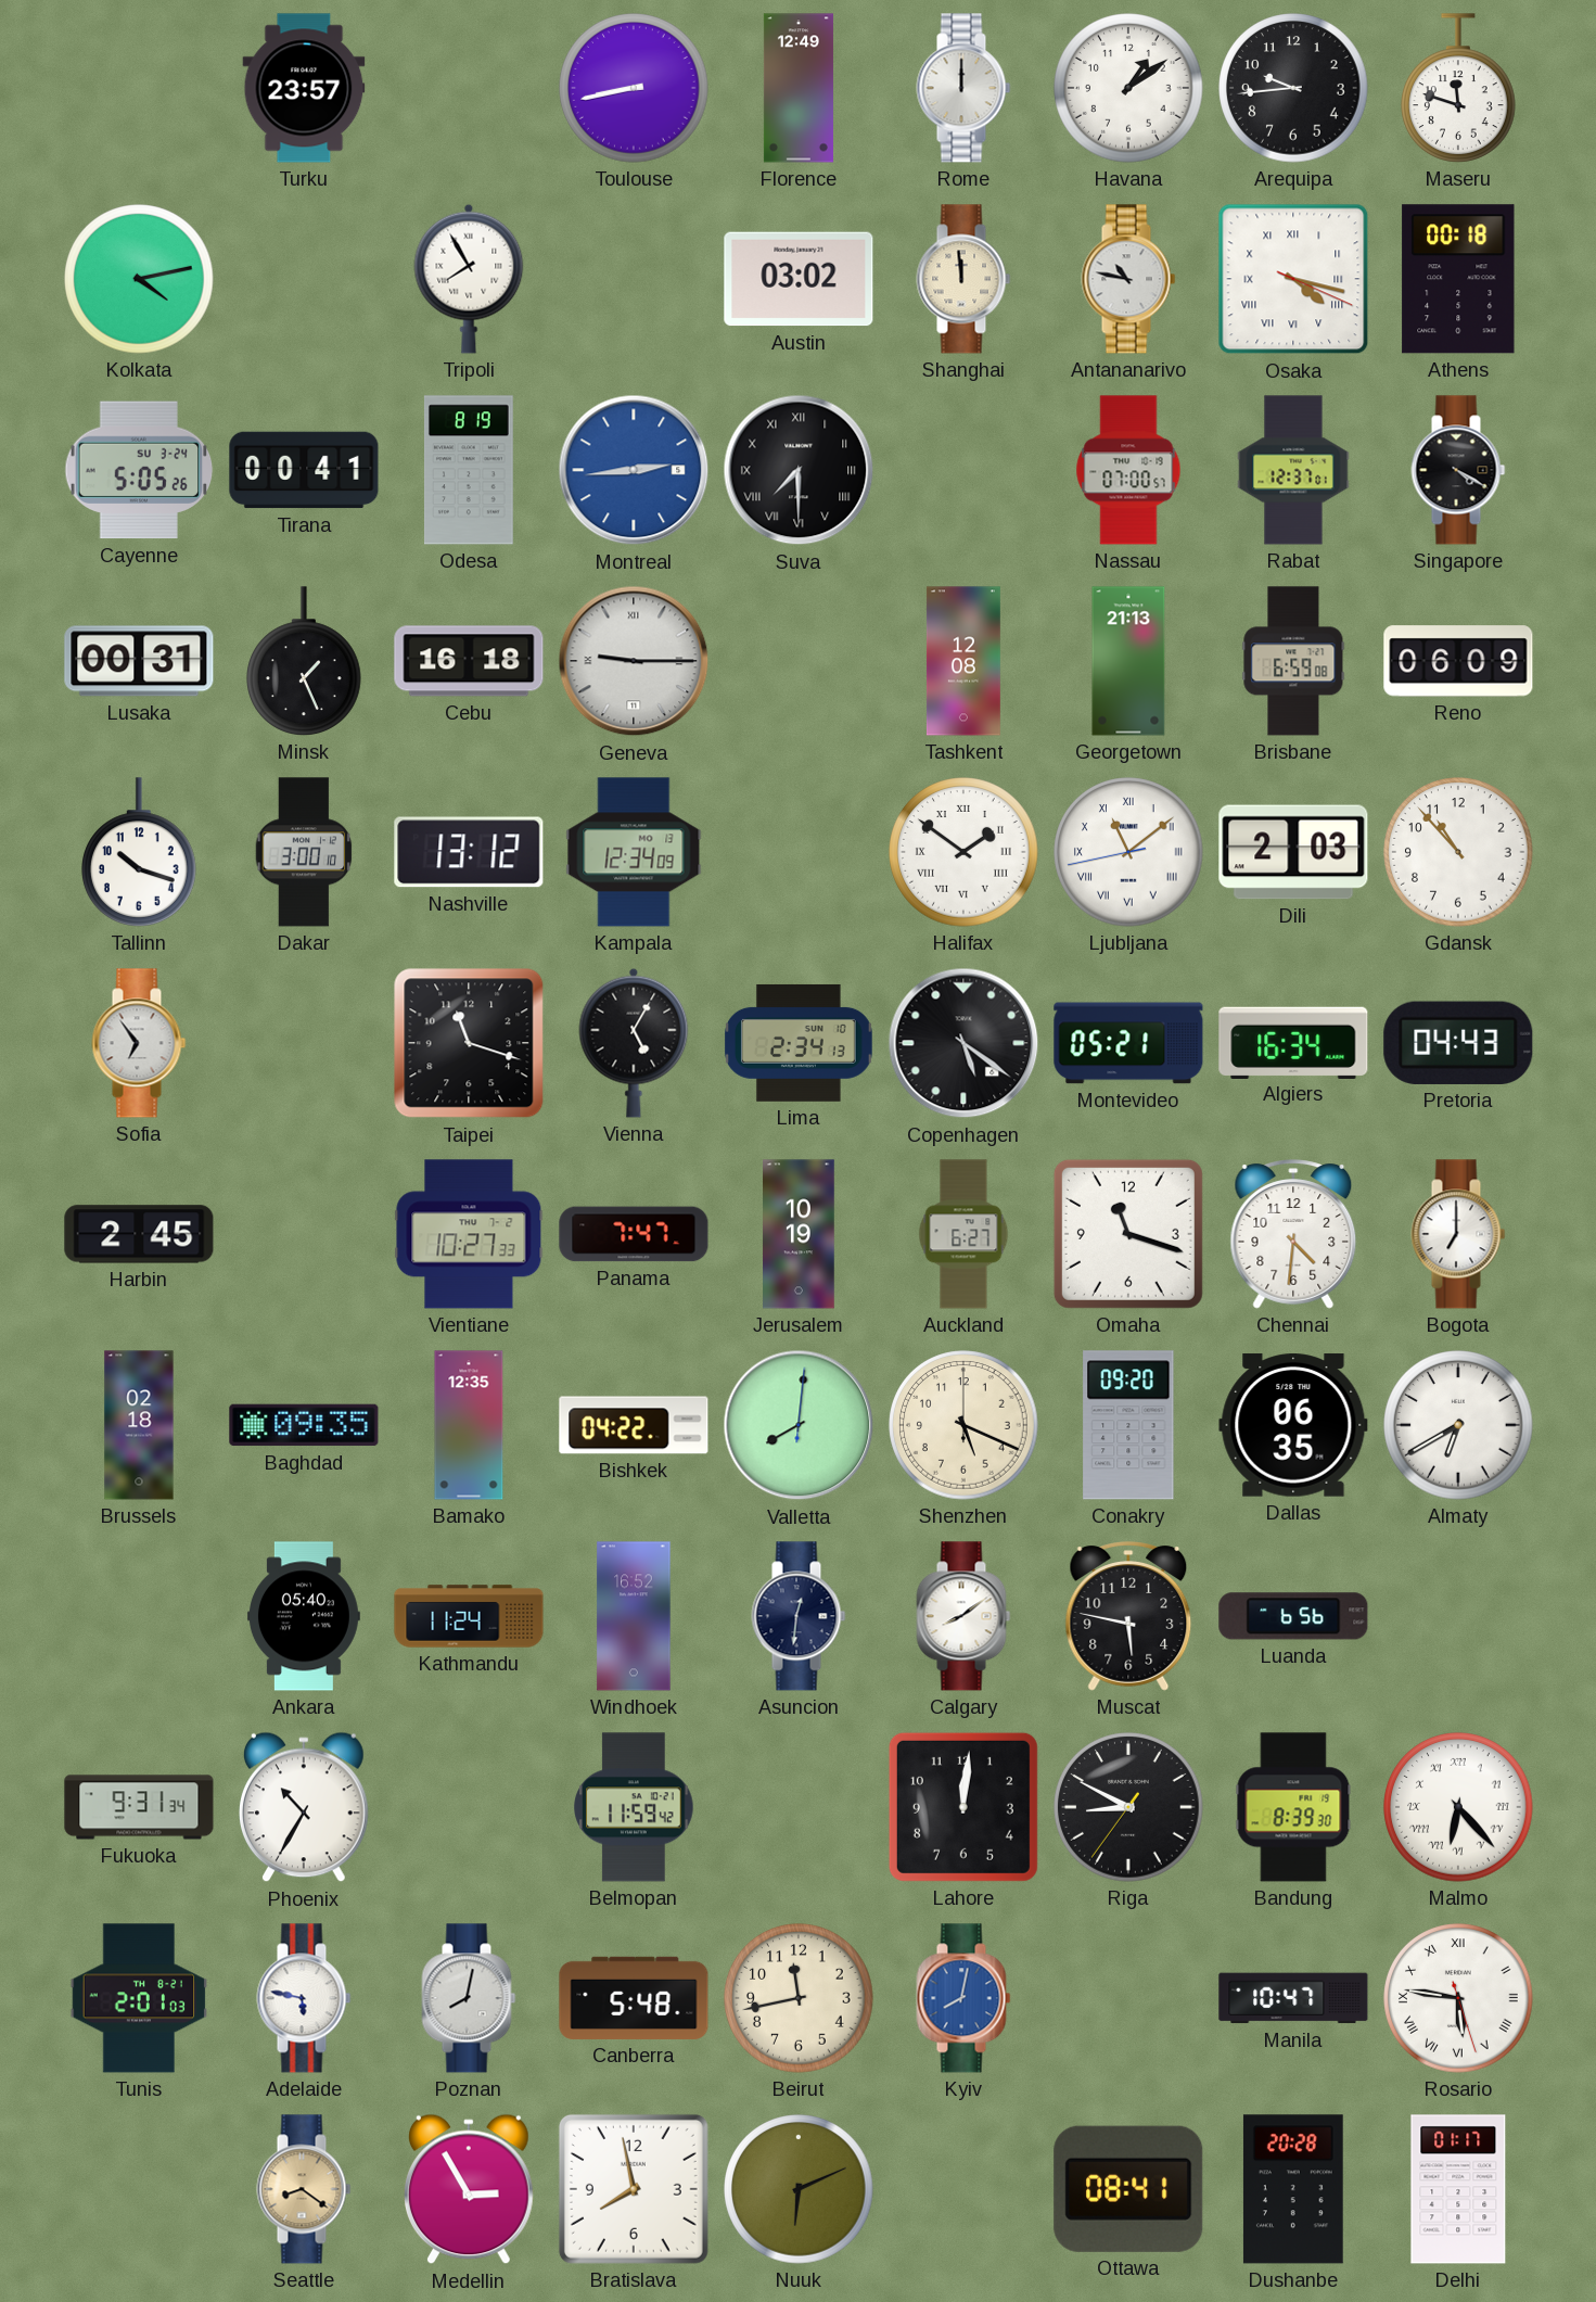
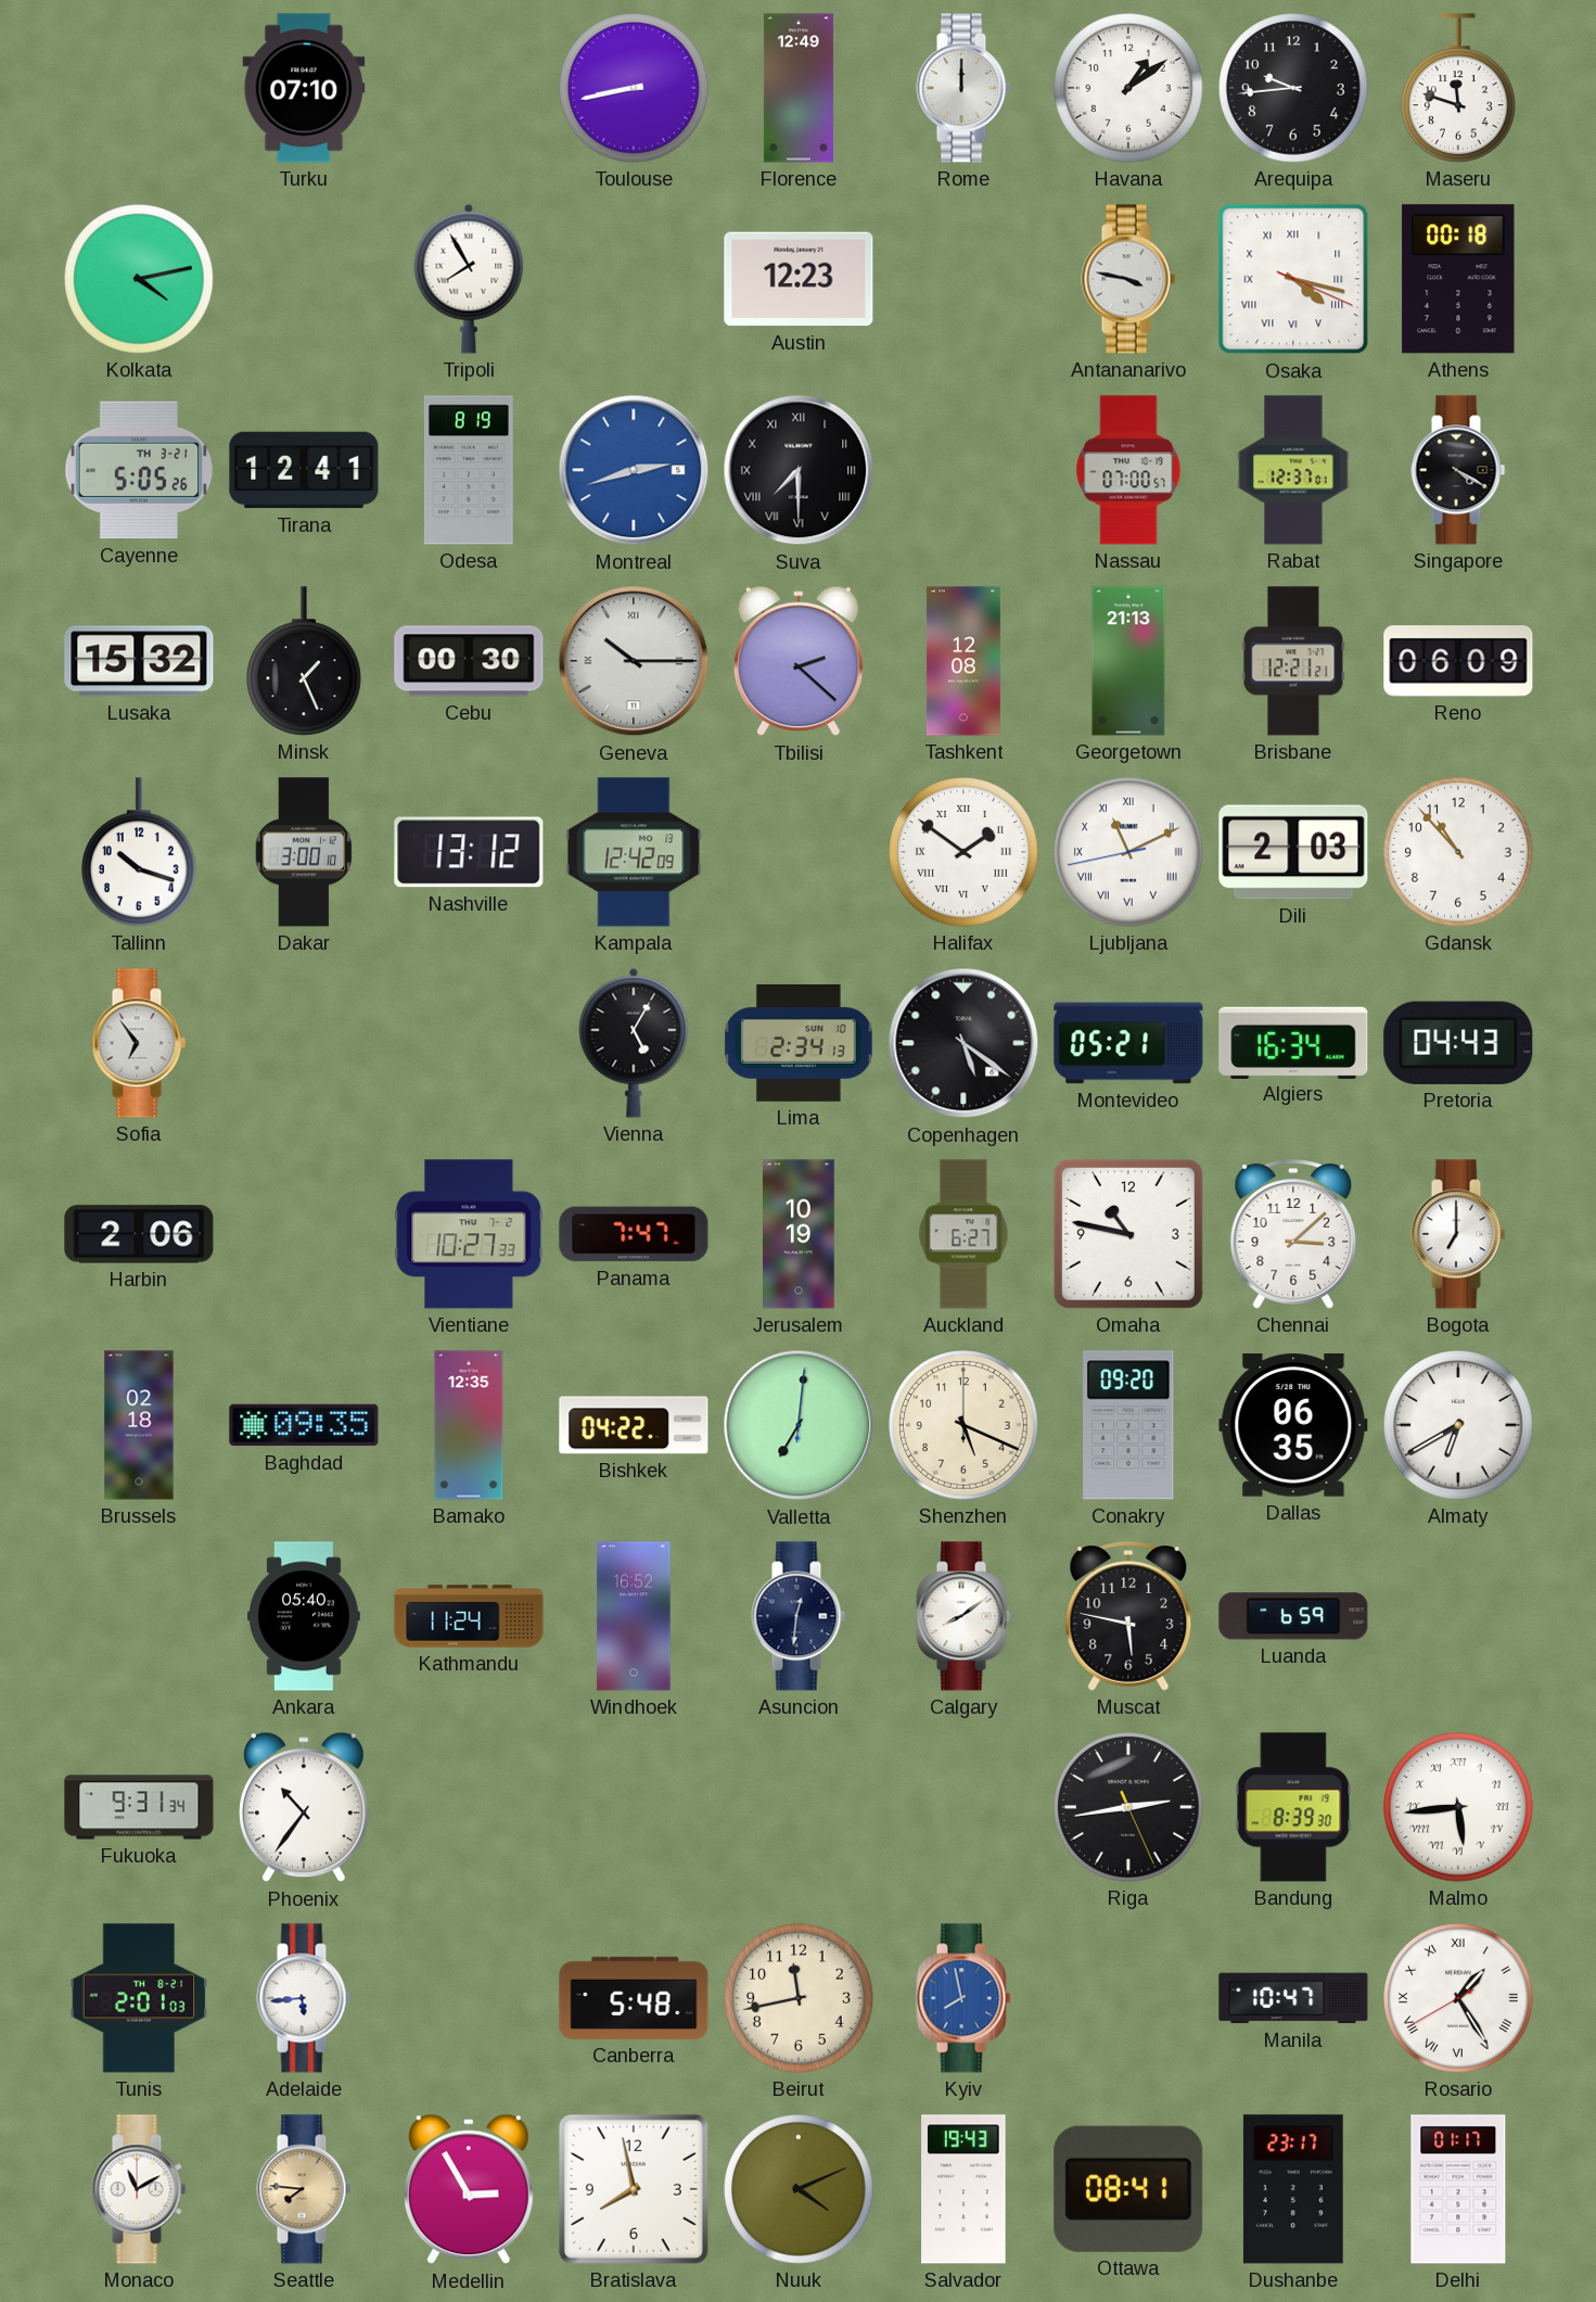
Turku: 23:57 -> 07:10 (304, 88)
Austin: 03:02 -> 12:23 (799, 279)
Shanghai: 11:59 -> none (963, 279)
Antananarivo: 10:47 -> 3:47 (1128, 279)
Cayenne date: SU 3-24 -> TH 3-21 (139, 470)
Tirana: 00:41 -> 12:41 (304, 470)
Montreal: 2:44 -> 2:42 (634, 470)
Lusaka: 00:31 -> 15:32 (139, 661)
Cebu: 16:18 -> 00:30 (469, 661)
Geneva: 9:15 -> 10:15 (634, 661)
Tbilisi: none -> 2:22 (800, 661)
Brisbane: 6:59 -> 12:21 (1293, 661)
Kampala: 12:34 -> 12:42 (634, 852)
Ljubljana: 11:08 -> 11:10 (1128, 852)
Taipei: 11:18 -> none (469, 1043)
Harbin: 2:45 -> 2:06 (139, 1234)
Omaha: 11:18 -> 10:47 (1128, 1234)
Chennai: 4:31 -> 3:08 (1293, 1234)
Valletta: 8:01 -> 7:01 (799, 1425)
Luanda: 6:56 -> 6:59 (1293, 1616)
Phoenix: 10:35 -> 10:36 (305, 1807)
Belmopan: 11:59 -> none (634, 1807)
Lahore: 12:01 -> none (963, 1807)
Riga: 8:49 -> 2:43 (1128, 1807)
Malmo: 6:23 -> 5:44 (1458, 1807)
Adelaide: 5:47 -> 5:44 (304, 1998)
Poznan: 8:02 -> none (469, 1998)
Kyiv: 8:02 -> 7:58 (963, 1998)
Rosario: 5:46 -> 1:24 (1458, 1998)
Monaco: none -> 11:10 (139, 2189)
Seattle: 8:21 -> 7:46 (304, 2189)
Nuuk: 6:11 -> 4:11 (799, 2189)
Salvador: none -> 19:43 (963, 2189)
Dushanbe: 20:28 -> 23:17 (1293, 2189)
